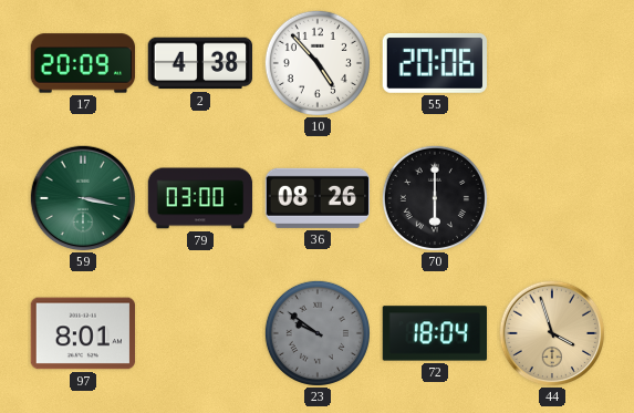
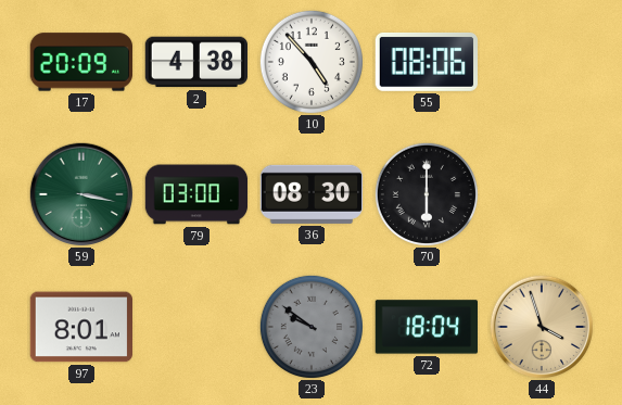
55: 20:06 -> 08:06 (426, 62)
36: 08:26 -> 08:30 (310, 194)
